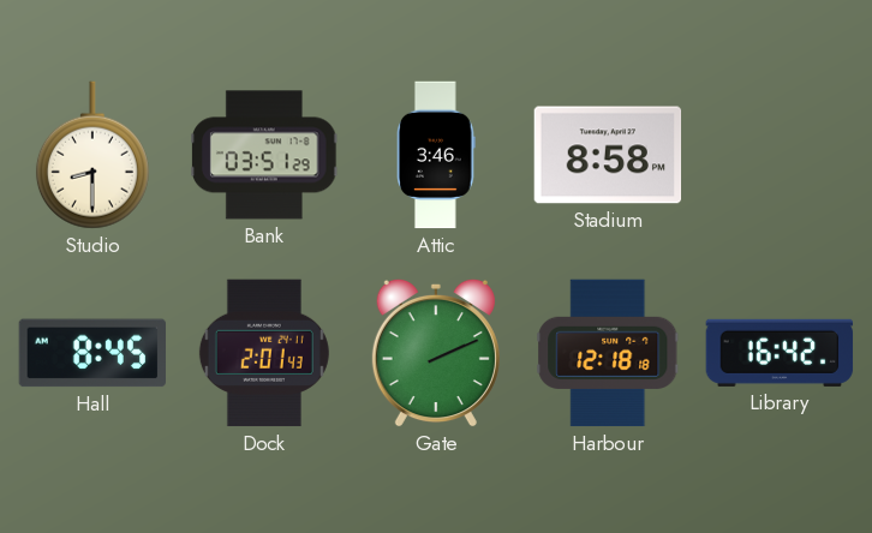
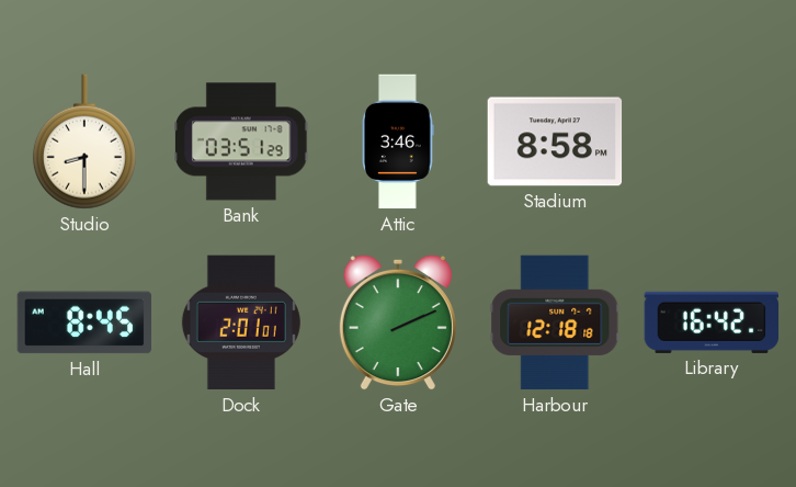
Dock: 2:01:43 -> 2:01:01 (241, 322)
